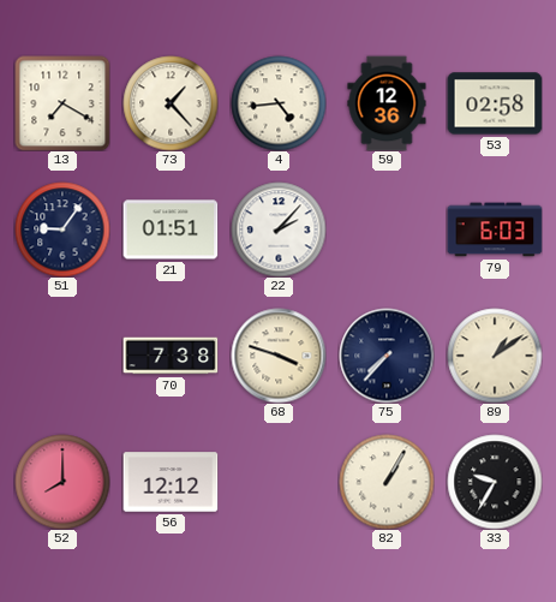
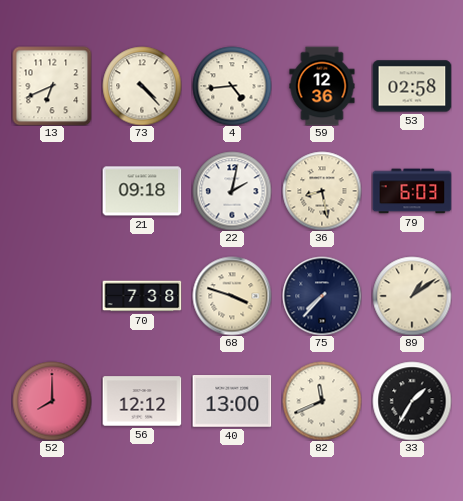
13: 7:20 -> 6:41 (52, 86)
73: 1:23 -> 4:23 (142, 86)
51: 9:06 -> none (62, 230)
21: 01:51 -> 09:18 (142, 191)
22: 2:07 -> 2:02 (232, 191)
36: none -> 8:28 (322, 191)
40: none -> 13:00 (232, 401)
82: 1:05 -> 11:41 (322, 401)
33: 9:35 -> 1:35 (412, 401)
